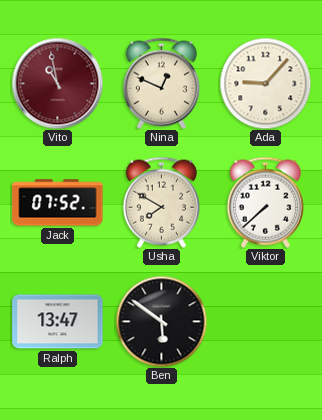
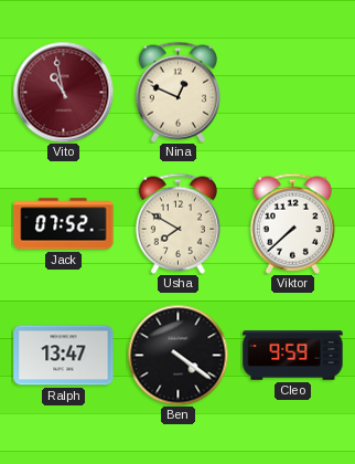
Ada: 9:07 -> none (265, 83)
Ben: 5:51 -> 4:21 (177, 355)
Cleo: none -> 9:59 (293, 356)
